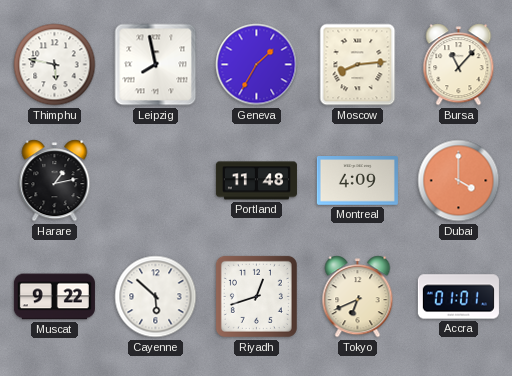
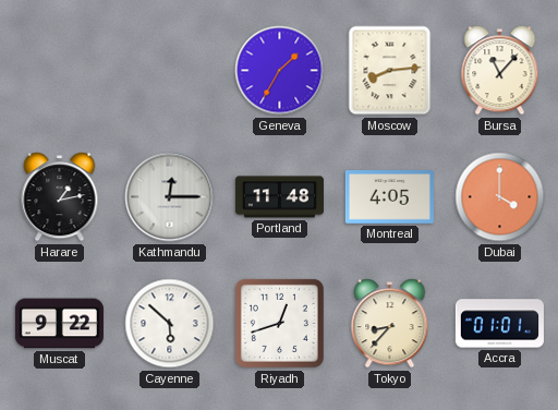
Thimphu: 5:47 -> none (55, 65)
Leipzig: 7:58 -> none (156, 65)
Kathmandu: none -> 12:15 (170, 197)
Montreal: 4:09 -> 4:05 (389, 197)
Tokyo: 6:41 -> 8:37 (390, 324)
